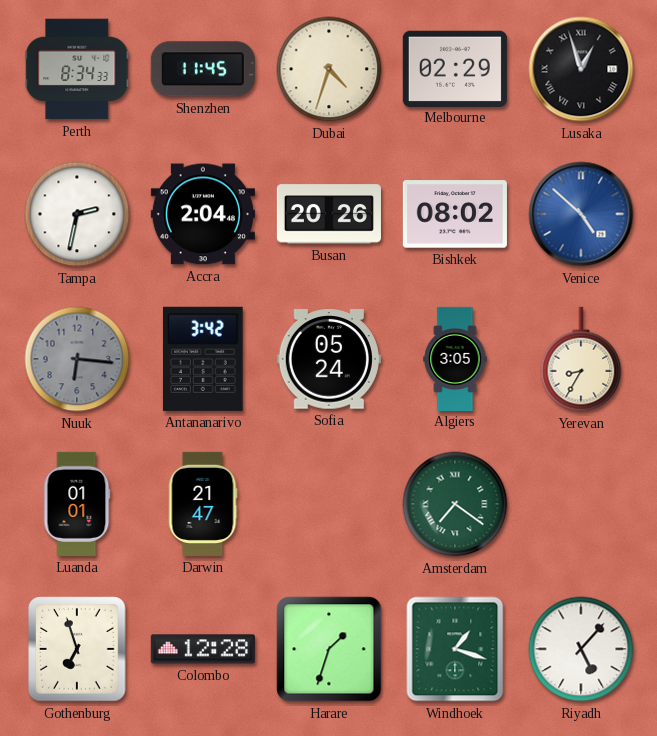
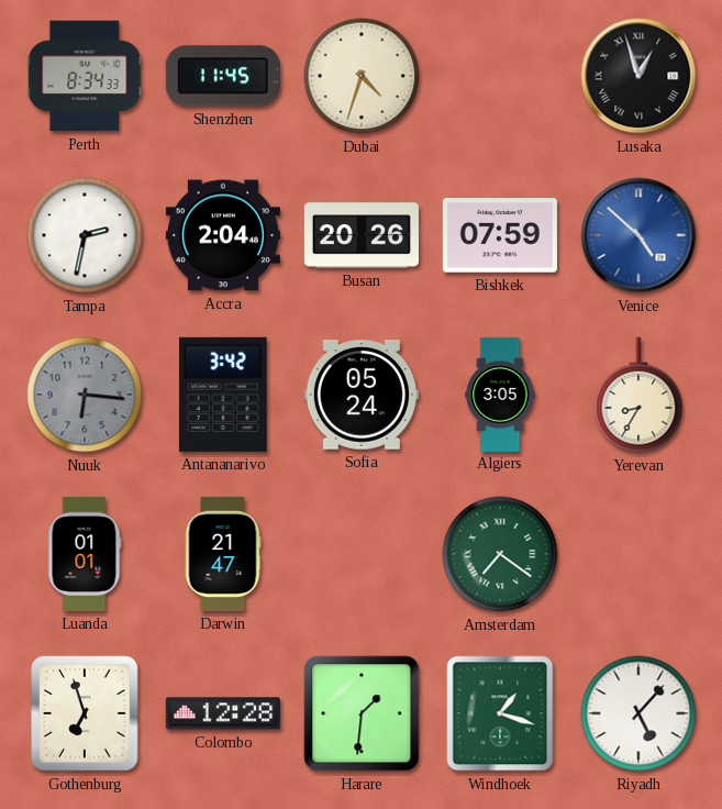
Melbourne: 02:29 -> none (455, 68)
Bishkek: 08:02 -> 07:59 (500, 235)
Harare: 1:33 -> 1:31 (362, 713)
